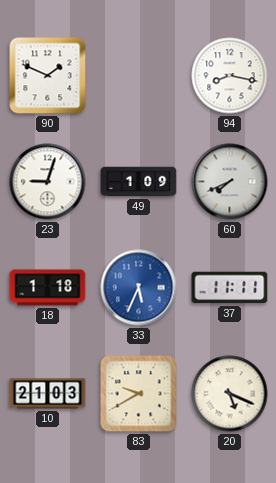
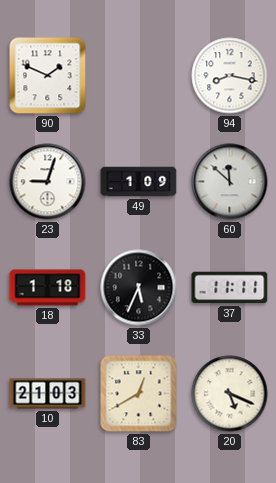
60: 7:41 -> 11:52 (230, 182)
33 dial: blue -> black (139, 288)
83: 9:40 -> 12:40 (139, 394)
